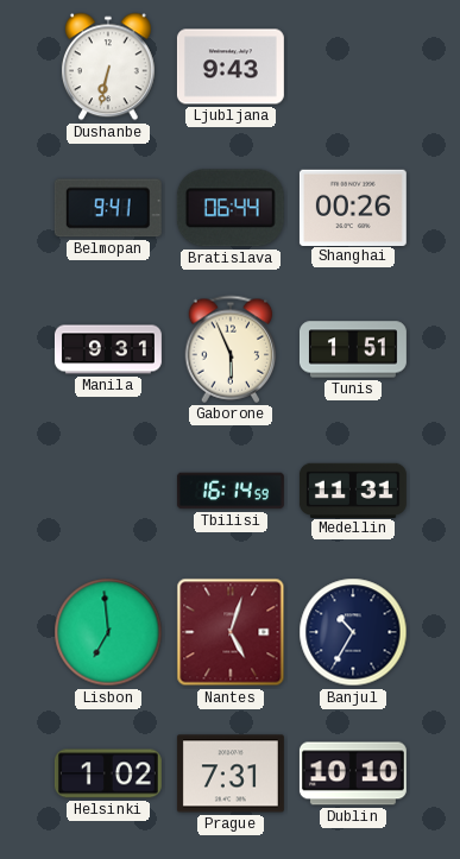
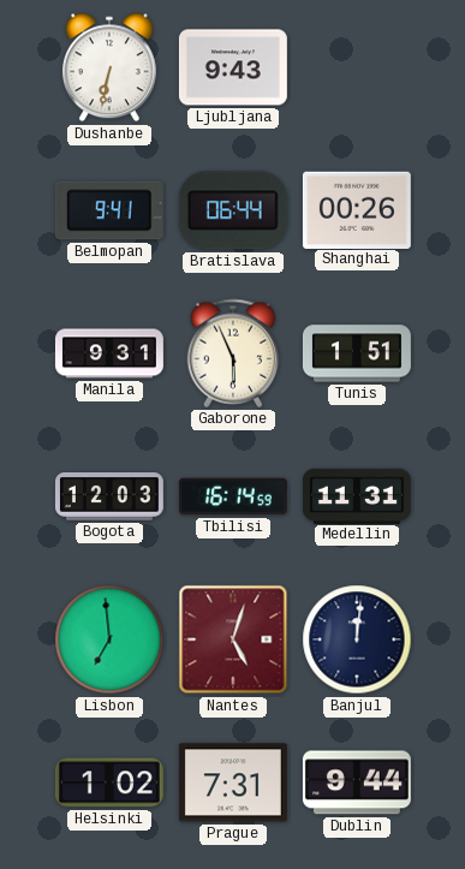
Bogota: none -> 12:03 (109, 498)
Banjul: 10:35 -> 12:01 (357, 639)
Dublin: 10:10 -> 9:44 (357, 782)
